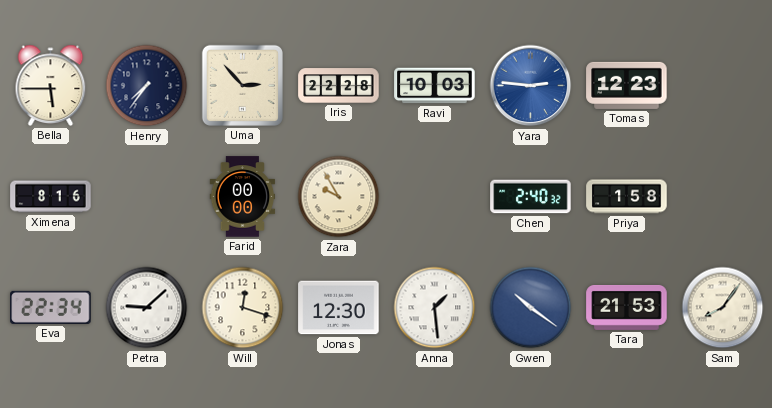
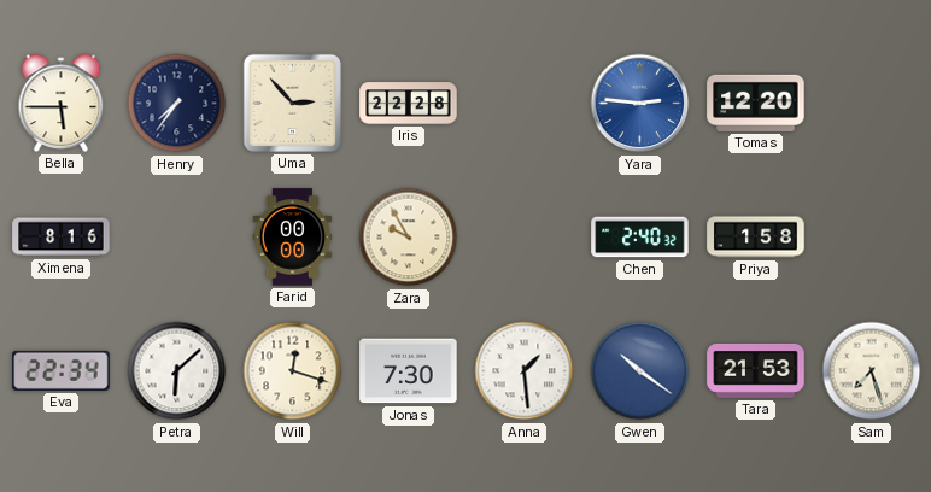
Ravi: 10:03 -> none (435, 86)
Tomas: 12:23 -> 12:20 (756, 102)
Petra: 9:08 -> 6:08 (177, 371)
Jonas: 12:30 -> 7:30 (409, 371)
Sam: 8:06 -> 7:27 (872, 371)
